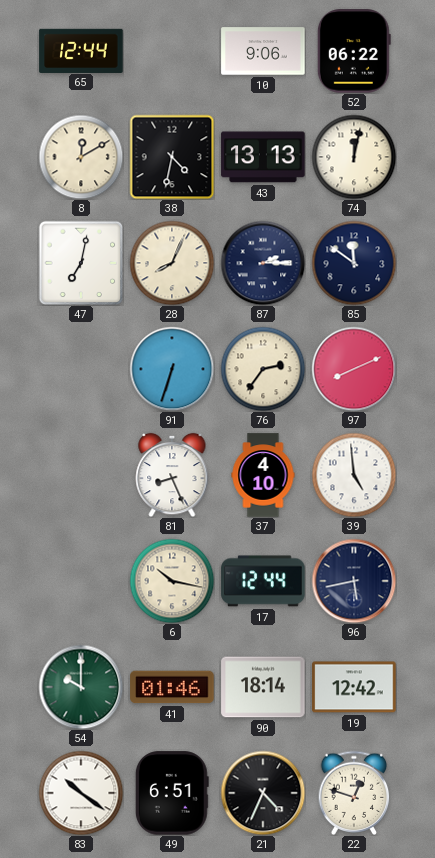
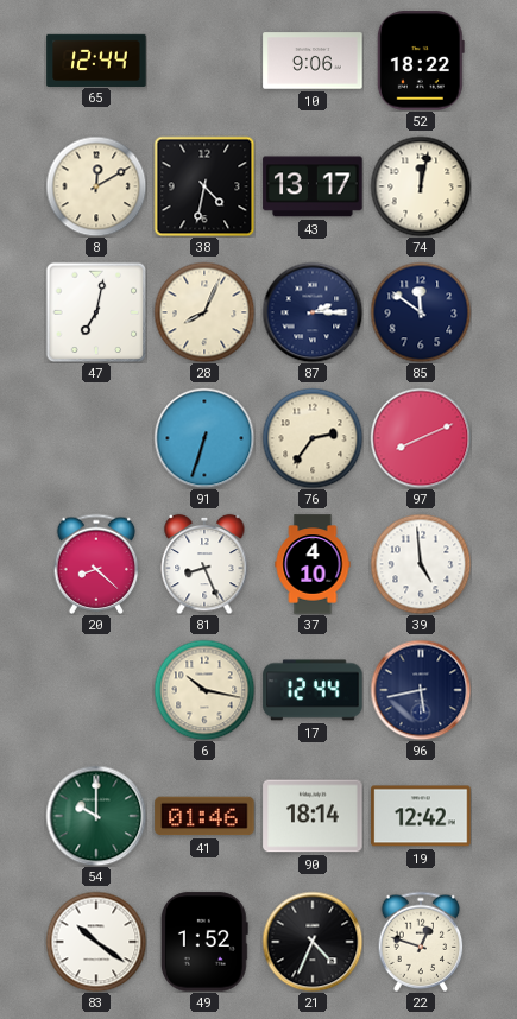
52: 06:22 -> 18:22 (421, 61)
43: 13:13 -> 13:17 (313, 186)
20: none -> 8:22 (96, 564)
49: 6:51 -> 1:52 (204, 942)
